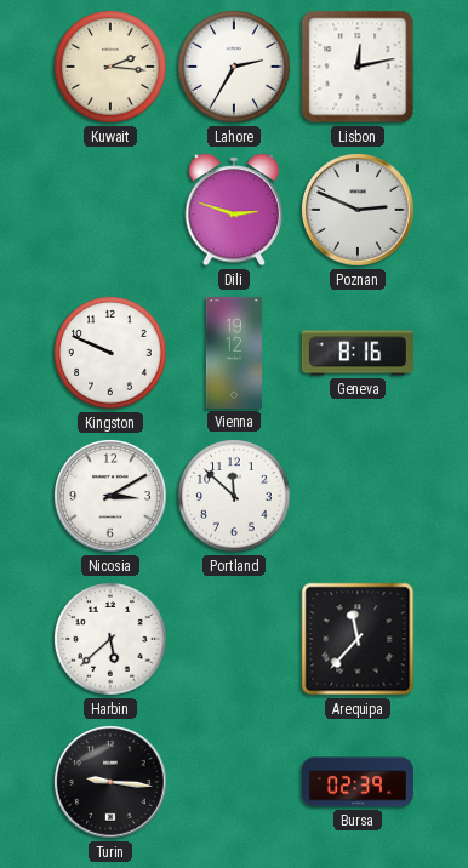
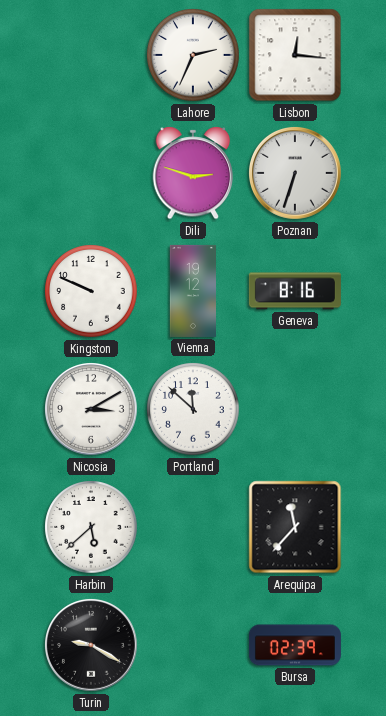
Kuwait: 2:16 -> none (110, 67)
Lahore: 2:35 -> 2:34 (193, 55)
Lisbon: 12:13 -> 12:16 (295, 55)
Poznan: 2:49 -> 6:33 (296, 174)
Turin: 9:16 -> 9:20 (92, 646)
